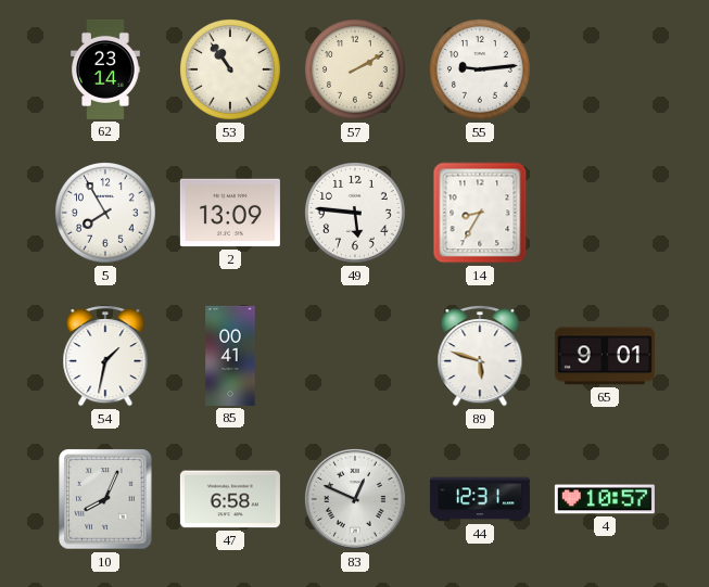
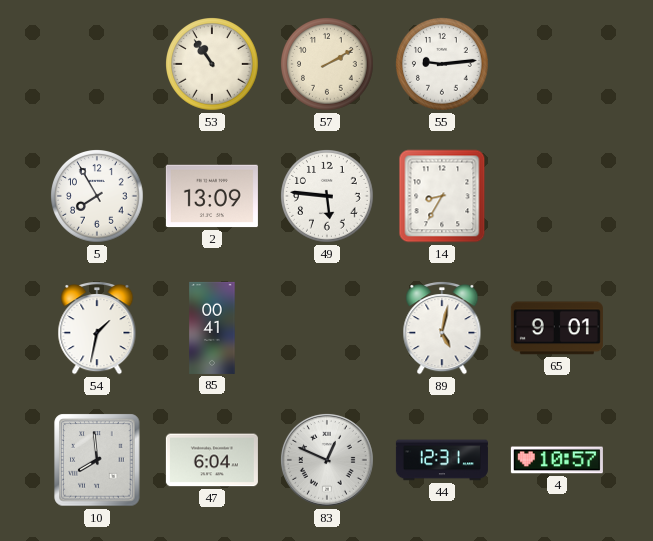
62: 23:14 -> none (105, 69)
89: 5:48 -> 5:02 (442, 329)
10: 8:04 -> 7:59 (97, 460)
47: 6:58 -> 6:04 (212, 460)
